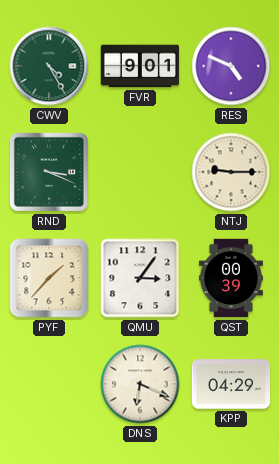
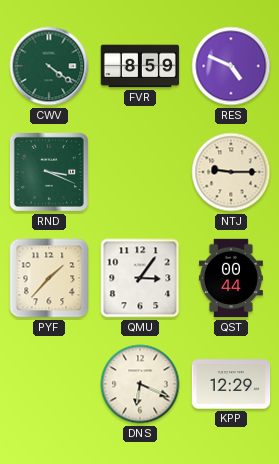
CWV: 4:25 -> 4:21 (49, 66)
FVR: 9:01 -> 8:59 (140, 66)
QST: 00:39 -> 00:44 (231, 278)
KPP: 04:29 -> 12:29 (231, 384)
